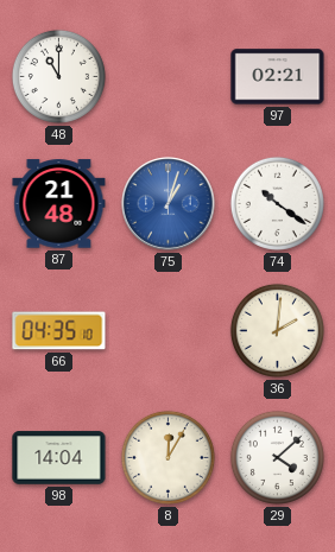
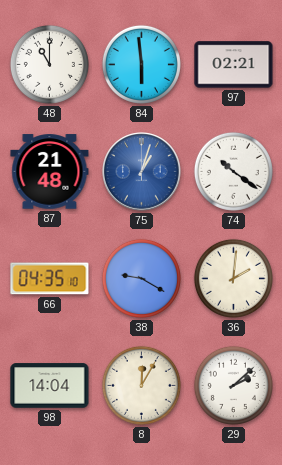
84: none -> 5:59 (141, 64)
38: none -> 9:20 (141, 278)
29: 4:08 -> 2:08 (233, 385)
